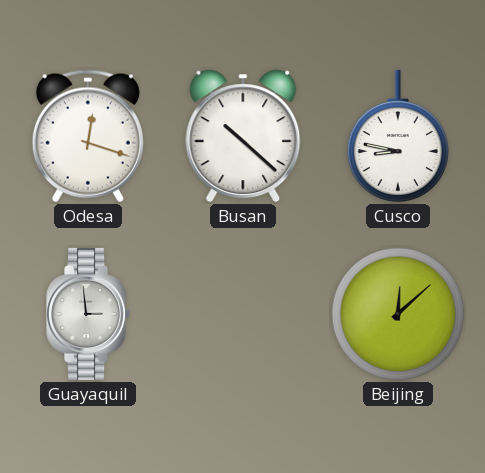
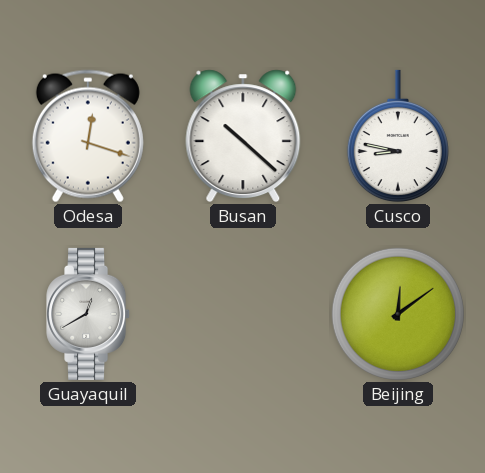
Guayaquil: 2:59 -> 12:40 (89, 314)
Beijing: 12:08 -> 12:09 (398, 314)
